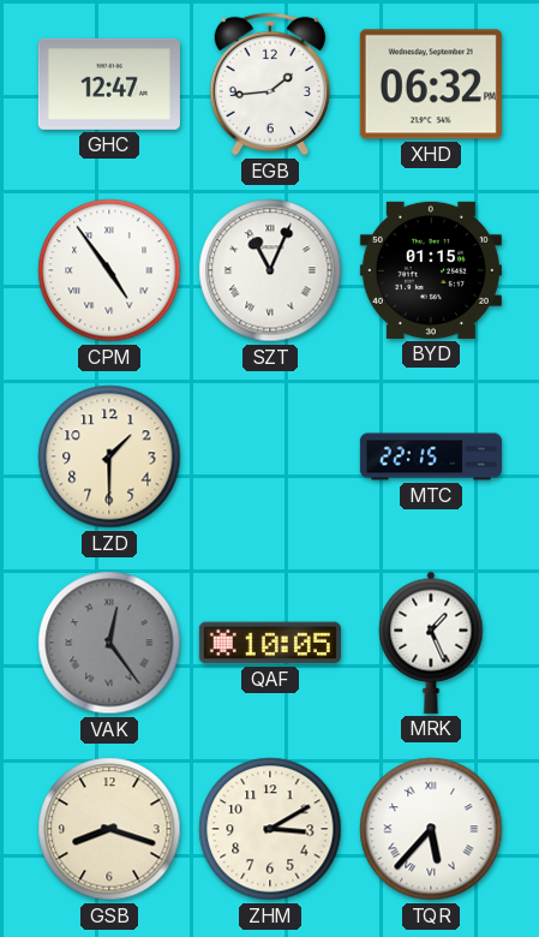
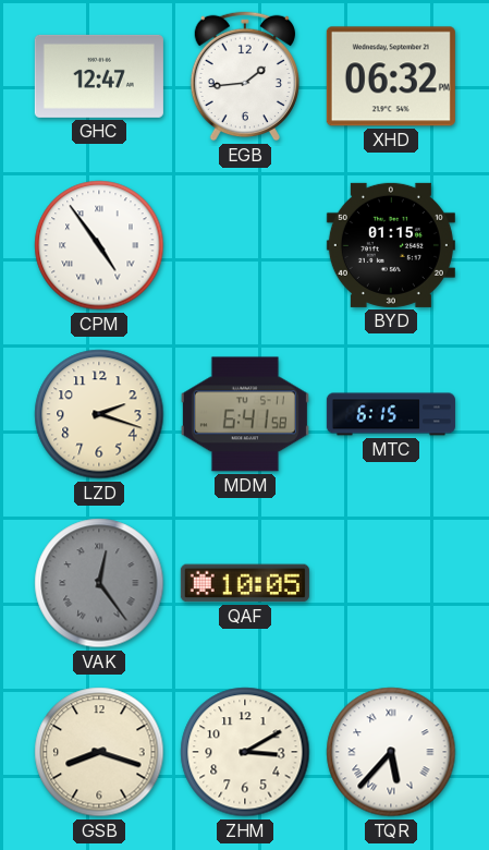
SZT: 11:04 -> none (270, 270)
LZD: 1:30 -> 2:18 (99, 414)
MDM: none -> 6:41 (245, 414)
MTC: 22:15 -> 6:15 (391, 414)
MRK: 1:26 -> none (431, 643)
